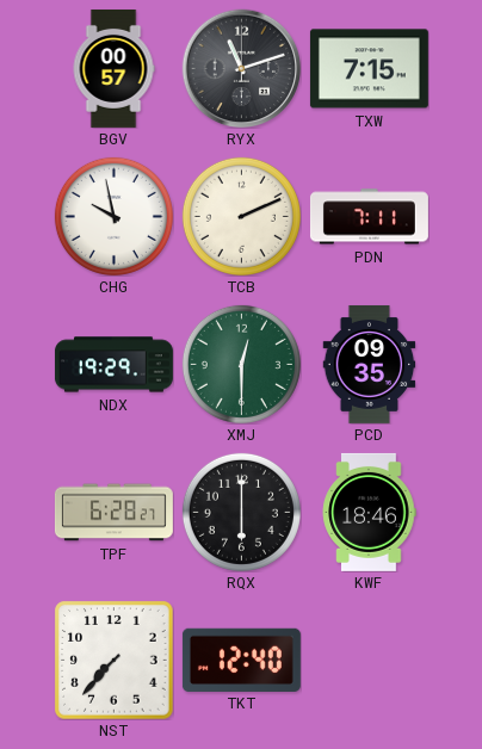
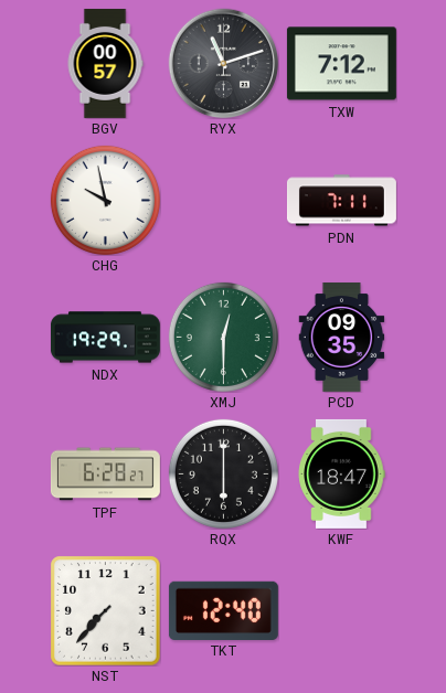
TXW: 7:15 -> 7:12 (341, 64)
TCB: 2:11 -> none (241, 216)
KWF: 18:46 -> 18:47 (341, 473)
